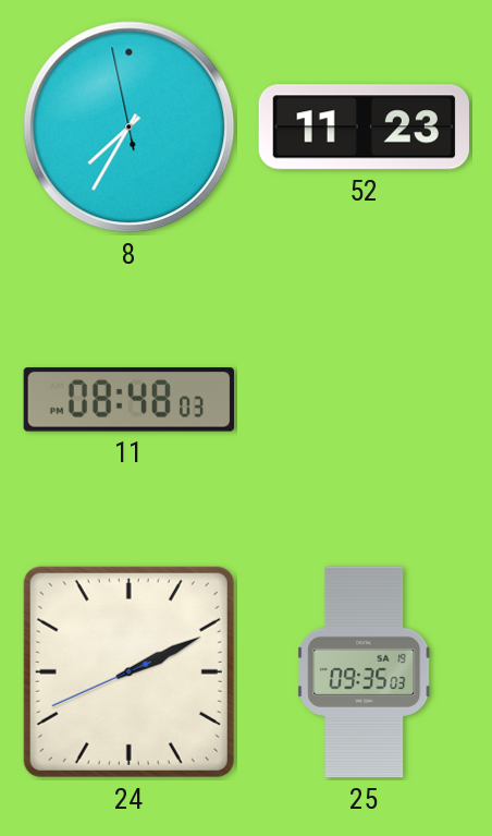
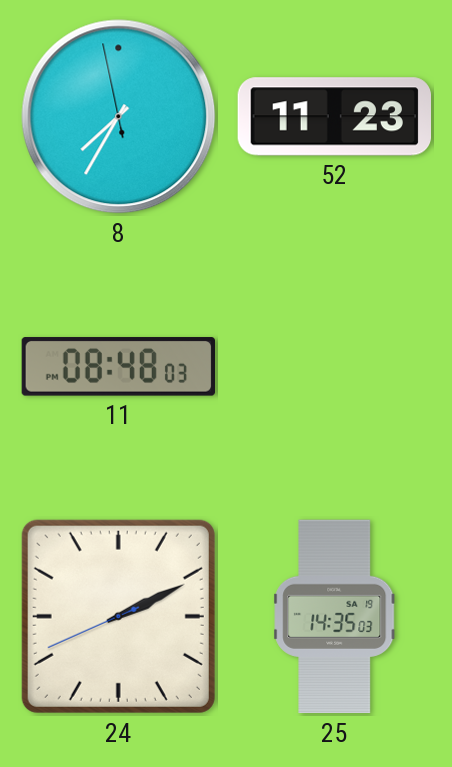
25: 09:35 -> 14:35 (335, 617)
